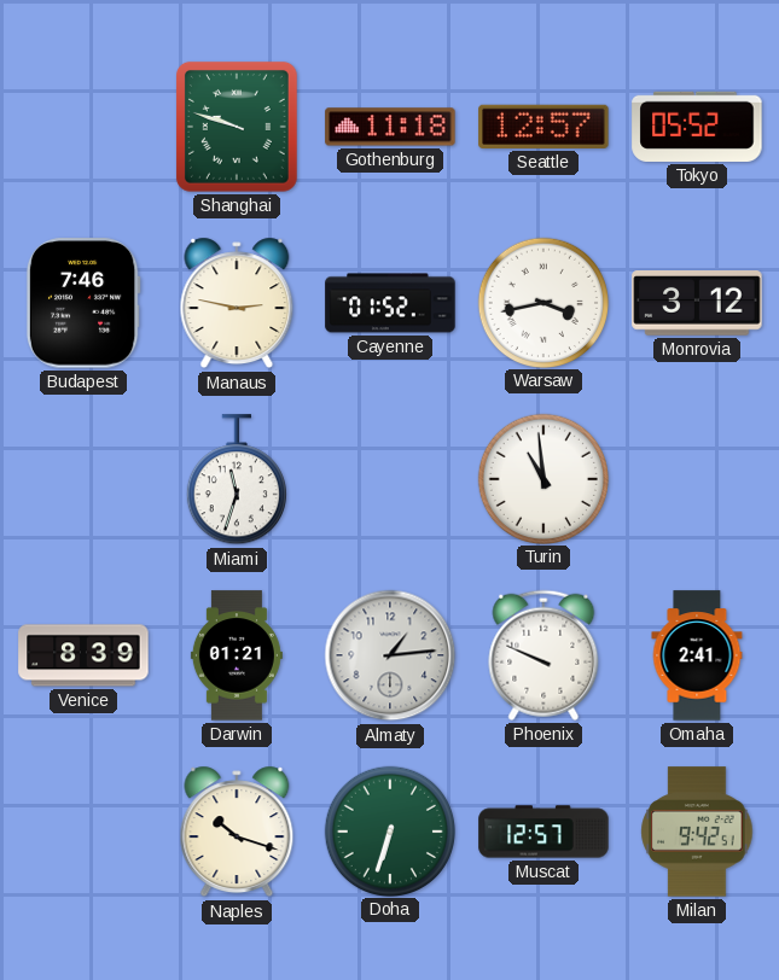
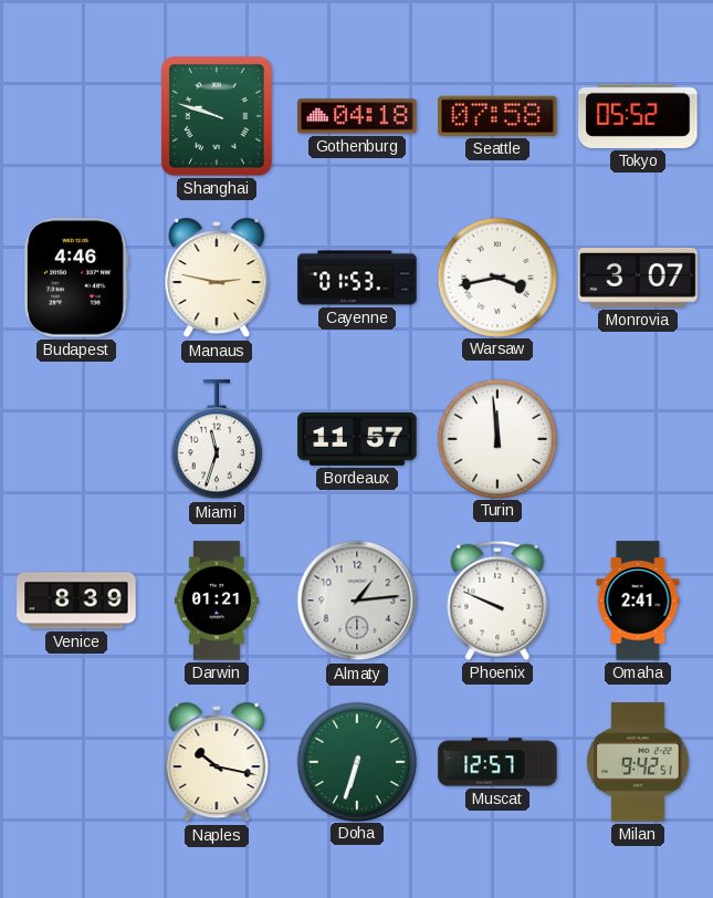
Gothenburg: 11:18 -> 04:18 (357, 116)
Seattle: 12:57 -> 07:58 (497, 116)
Budapest: 7:46 -> 4:46 (76, 278)
Cayenne: 01:52 -> 01:53 (357, 278)
Monrovia: 3:12 -> 3:07 (638, 279)
Bordeaux: none -> 11:57 (357, 439)
Turin: 10:59 -> 11:59 (496, 438)
Naples: 10:18 -> 10:17 (217, 762)
